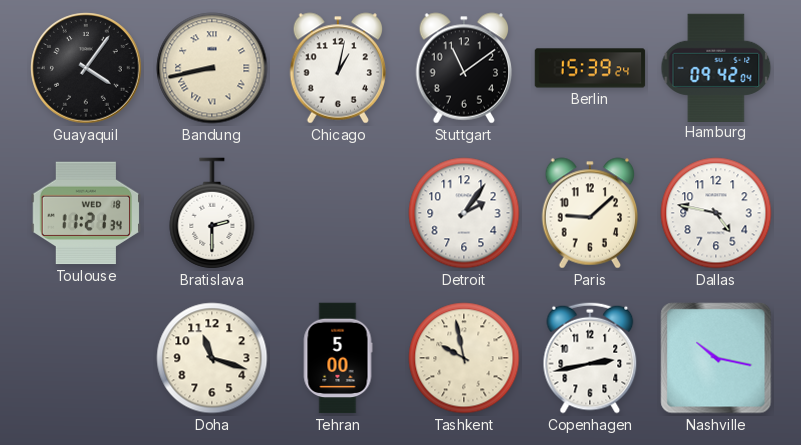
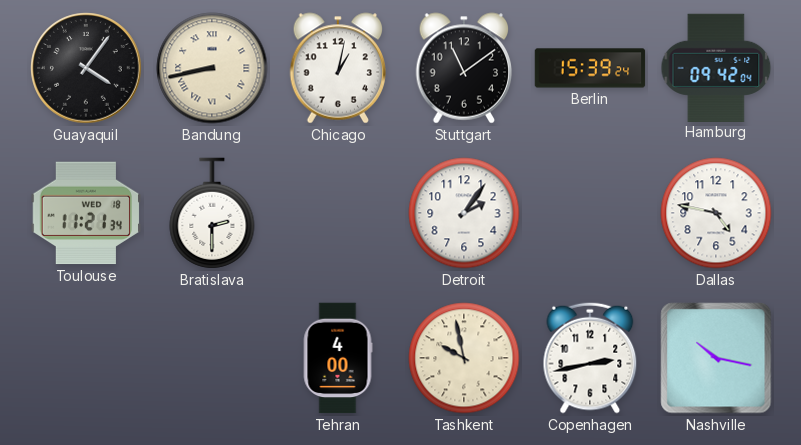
Paris: 9:08 -> none (590, 213)
Doha: 11:18 -> none (212, 358)
Tehran: 5:00 -> 4:00 (338, 358)
